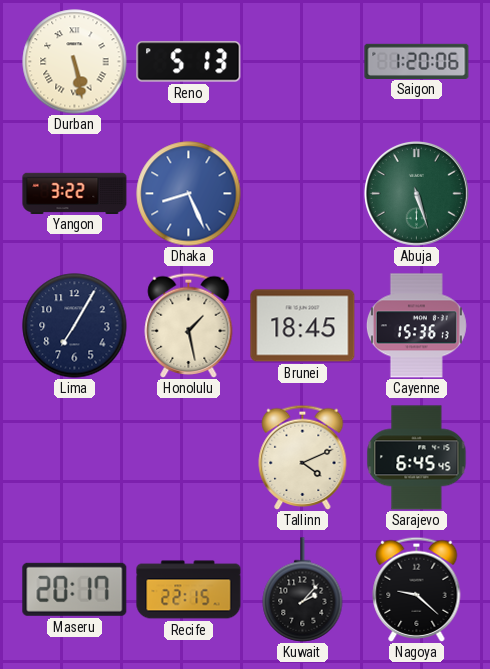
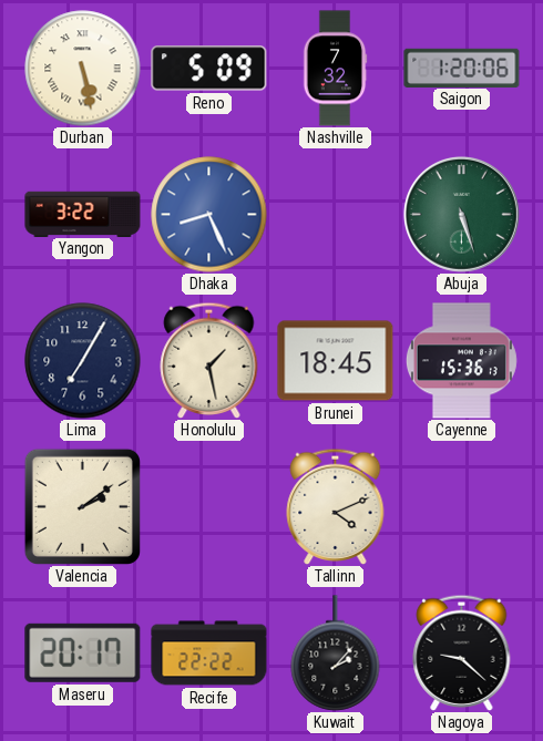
Reno: 5:13 -> 5:09 (209, 69)
Nashville: none -> 7:32 (335, 69)
Valencia: none -> 2:09 (82, 506)
Sarajevo: 6:45 -> none (417, 458)
Recife: 22:15 -> 22:22 (209, 653)
